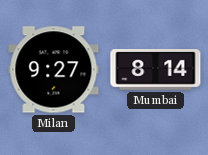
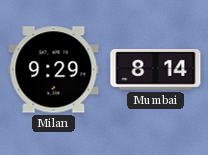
Milan: 9:27 -> 9:29 (54, 70)
